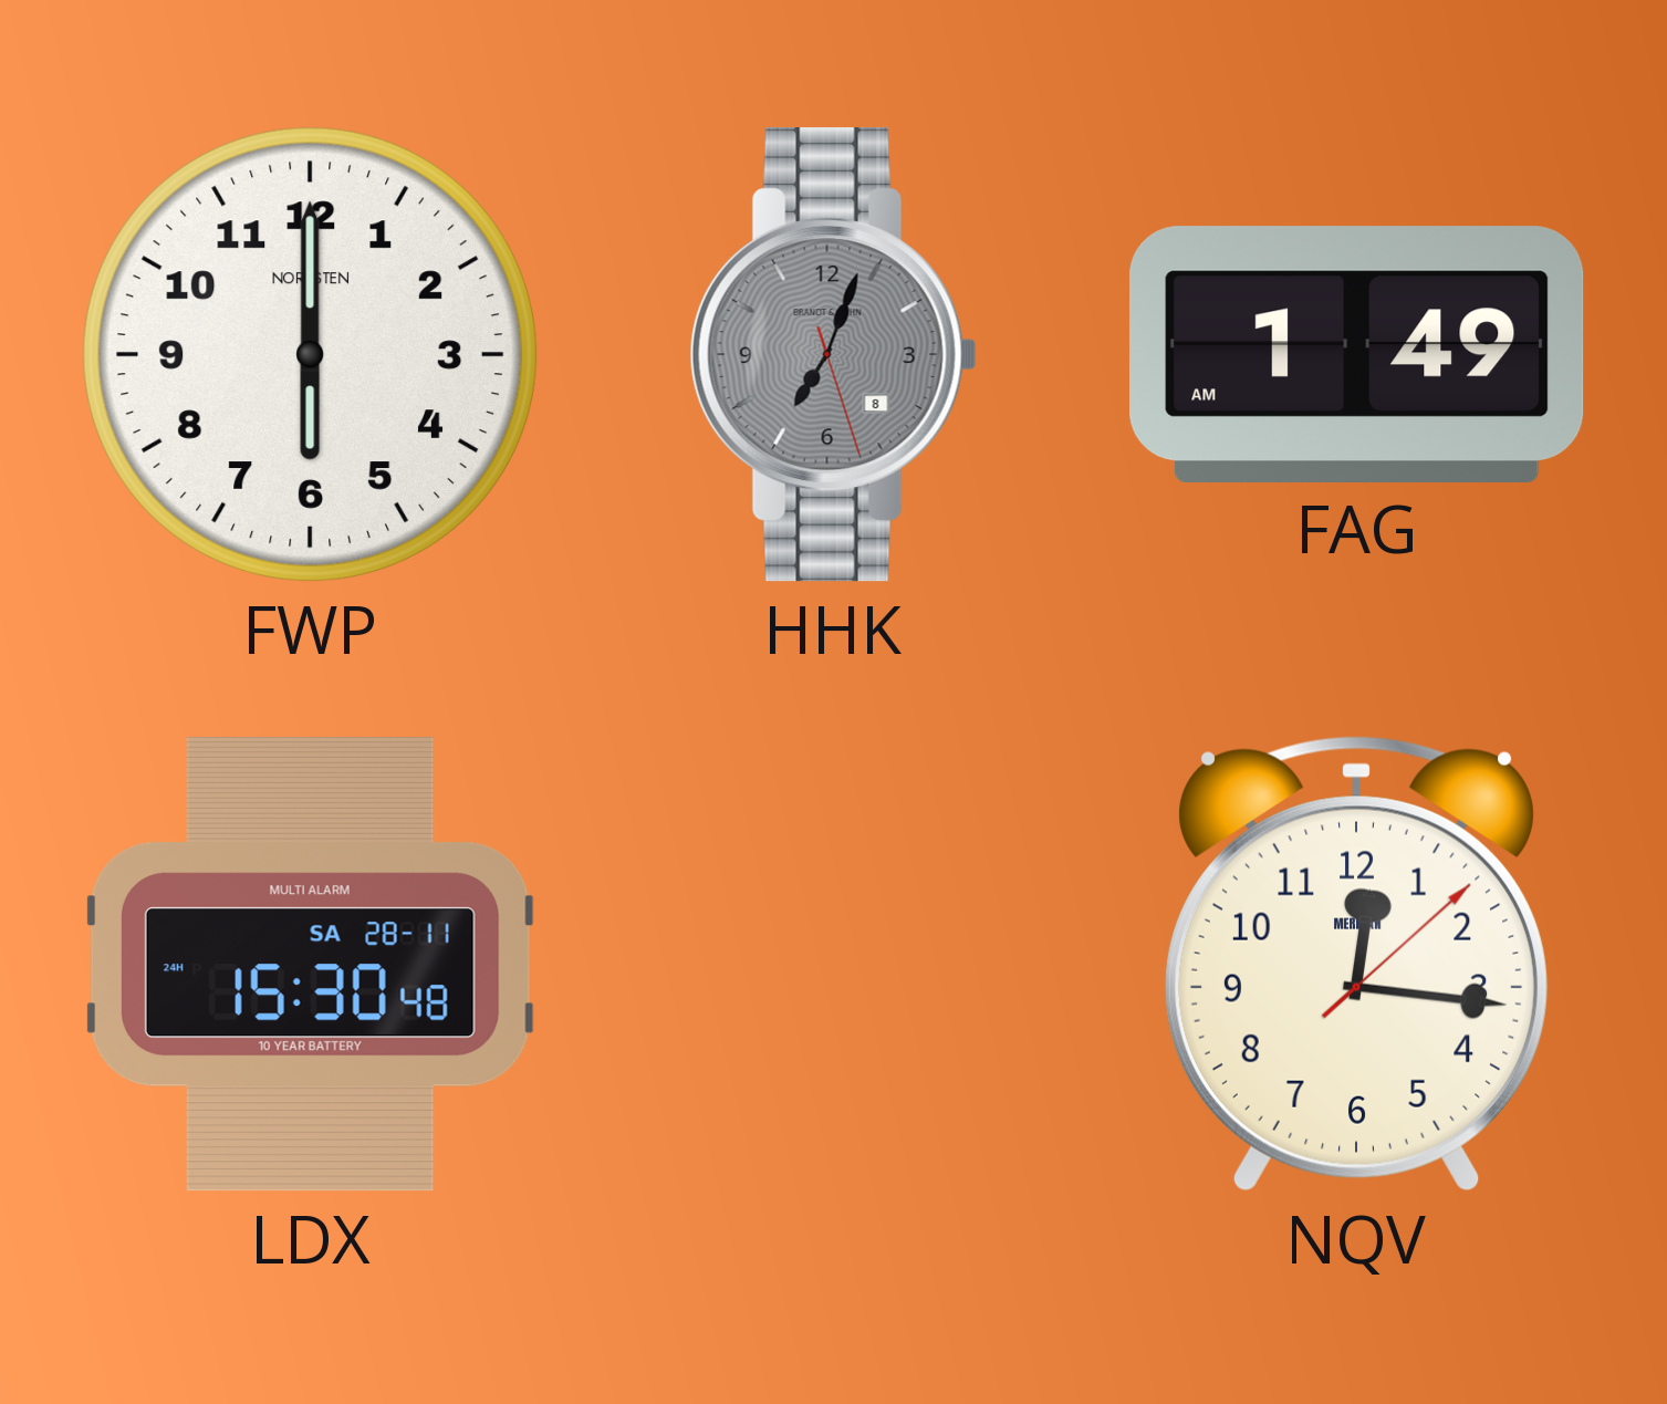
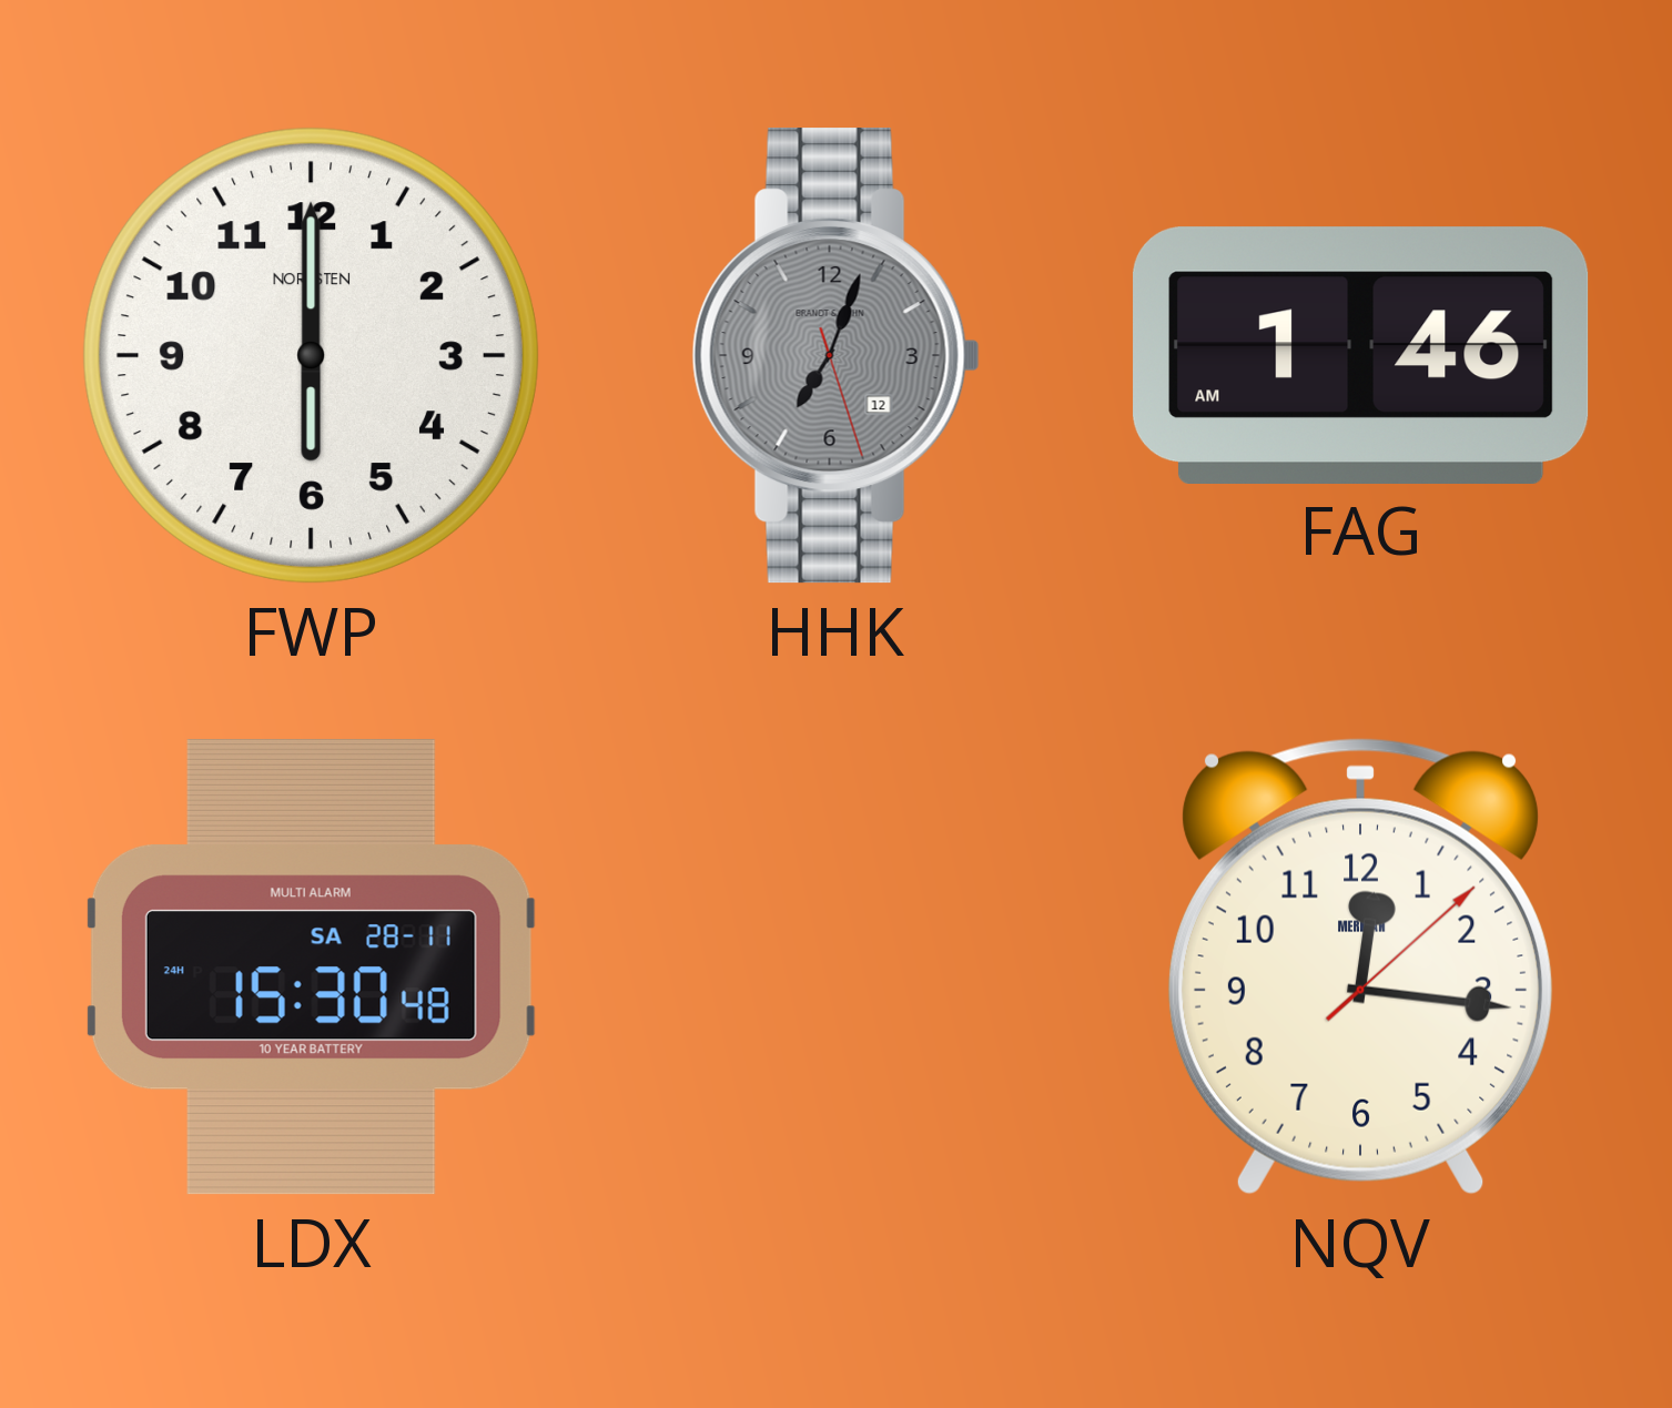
HHK date: 8 -> 12 (835, 356)
FAG: 1:49 -> 1:46 (1361, 355)
